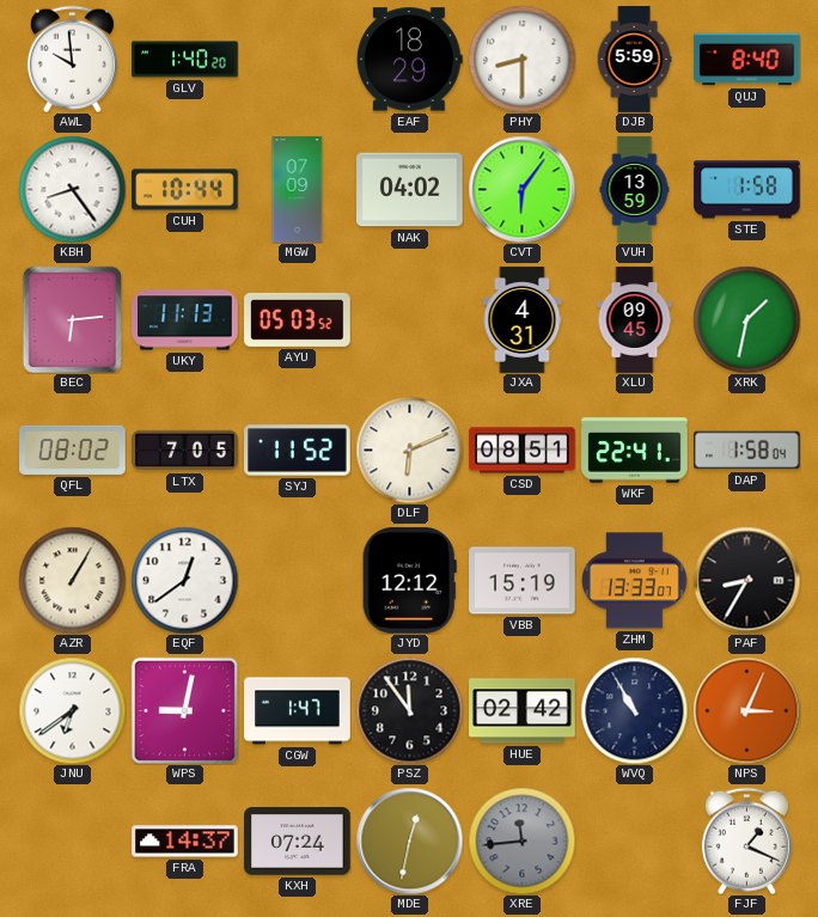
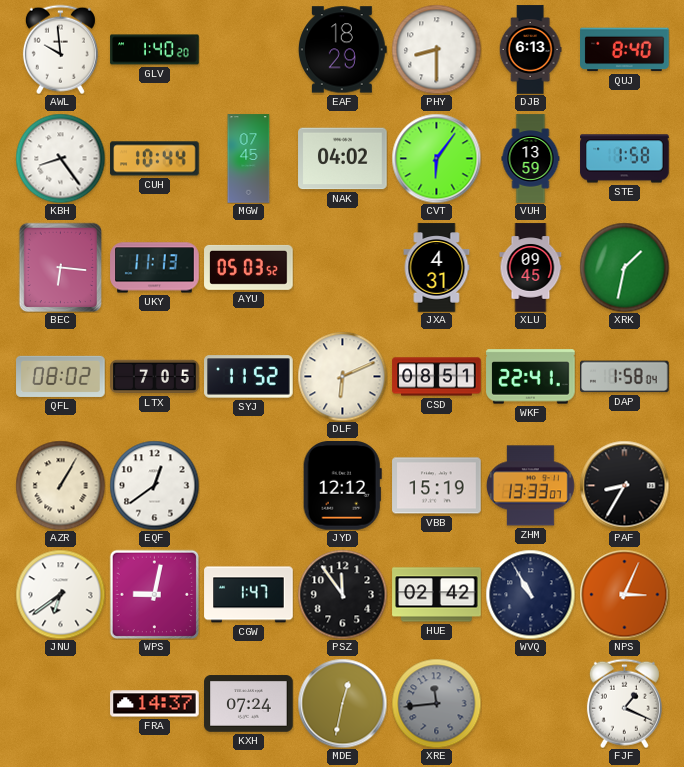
DJB: 5:59 -> 6:13 (530, 50)
MGW: 07:09 -> 07:45 (249, 159)
BEC: 6:14 -> 6:16 (61, 267)
